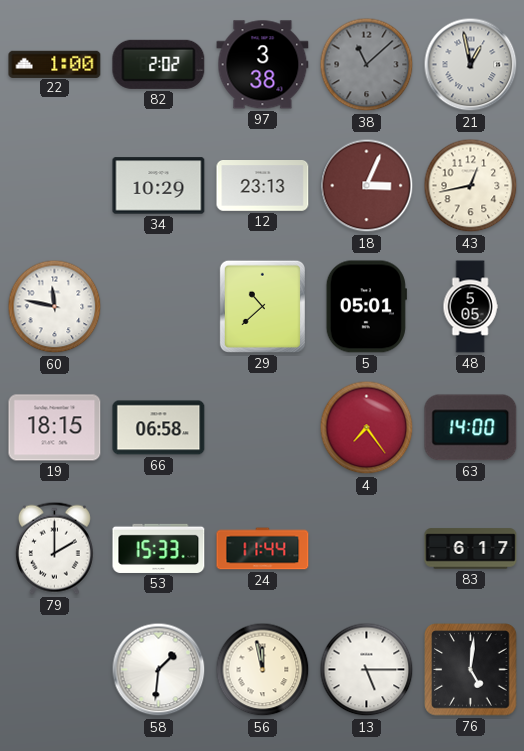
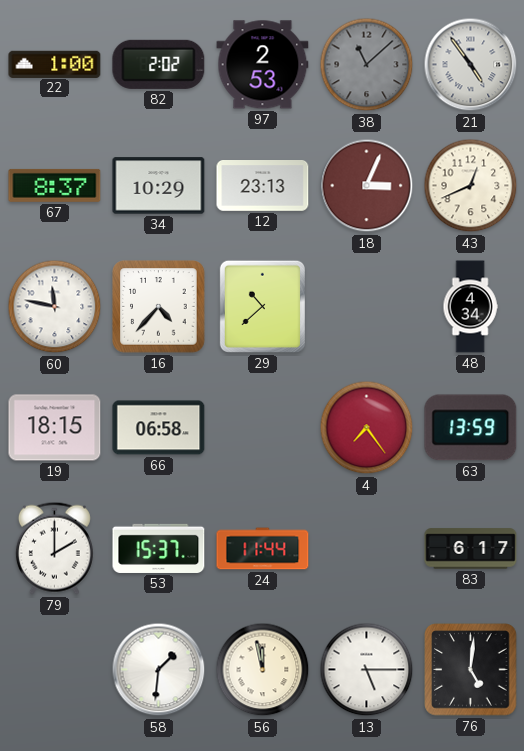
97: 3:38 -> 2:53 (263, 65)
21: 12:58 -> 4:54 (471, 65)
67: none -> 8:37 (55, 185)
43: 12:43 -> 12:41 (471, 186)
16: none -> 4:37 (159, 307)
5: 05:01 -> none (366, 307)
48: 5:05 -> 4:34 (470, 307)
63: 14:00 -> 13:59 (471, 428)
53: 15:33 -> 15:37 (159, 548)
